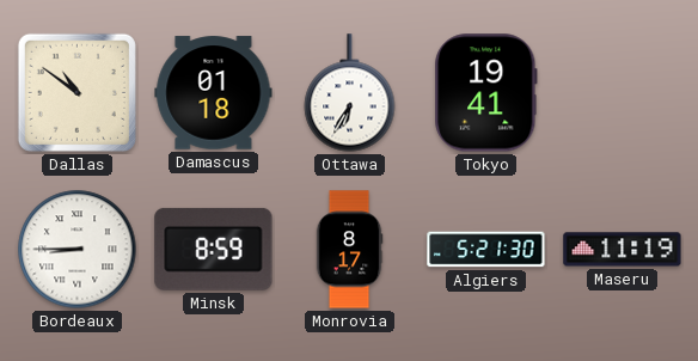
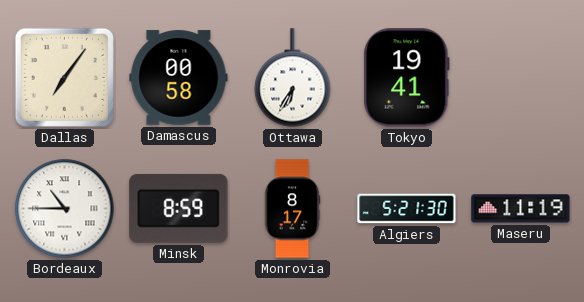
Dallas: 10:51 -> 7:06 (64, 77)
Damascus: 01:18 -> 00:58 (179, 78)
Bordeaux: 8:45 -> 10:45 (65, 209)
